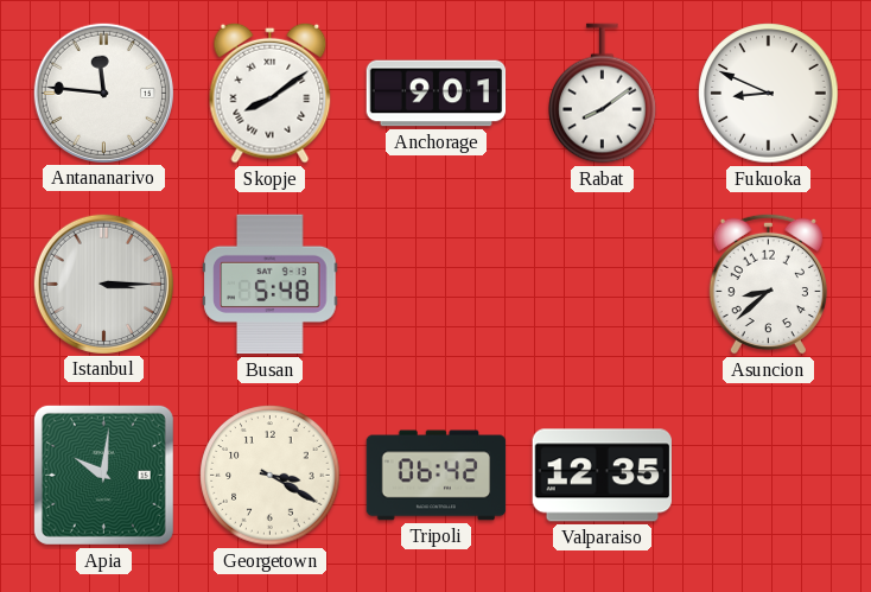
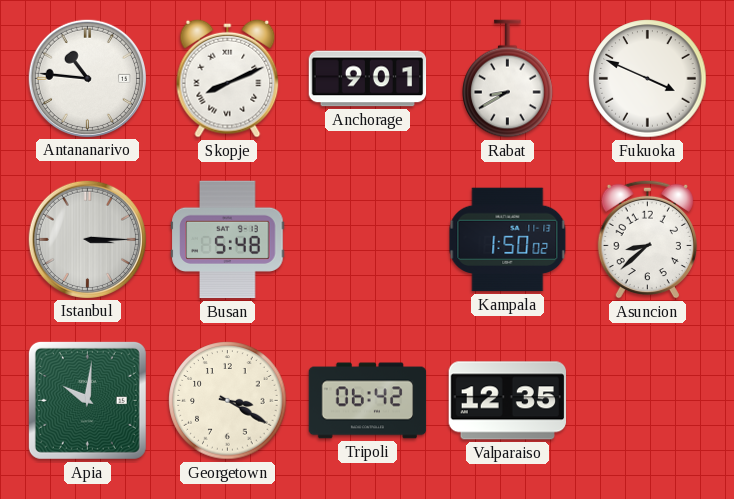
Antananarivo: 11:46 -> 10:46 (87, 78)
Skopje: 8:09 -> 8:11 (228, 78)
Rabat: 8:09 -> 8:40 (508, 79)
Fukuoka: 8:49 -> 3:49 (648, 79)
Kampala: none -> 1:50 (508, 240)
